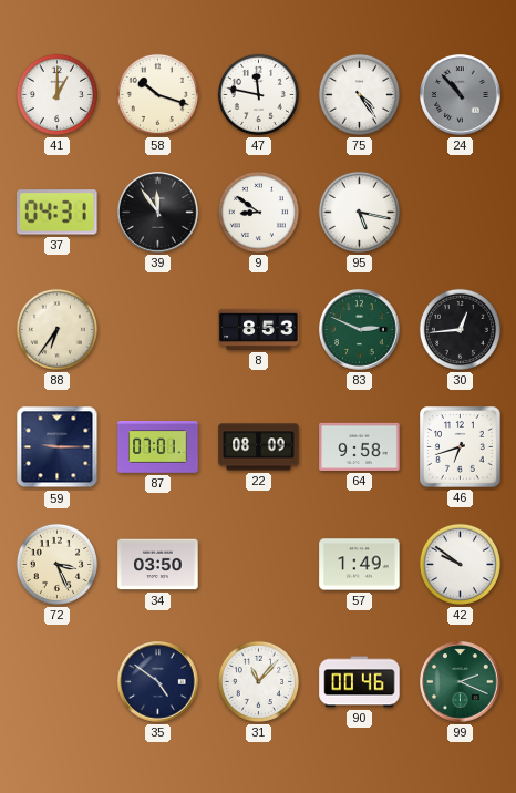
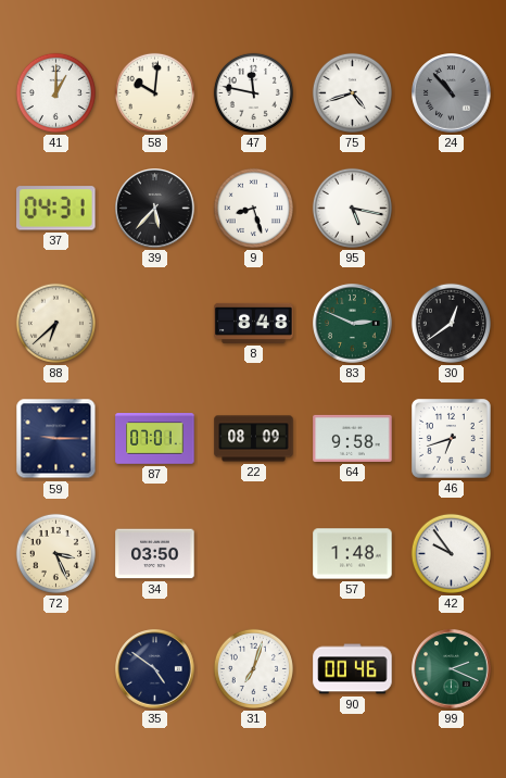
58: 10:18 -> 10:01 (154, 92)
75: 4:24 -> 4:42 (352, 92)
39: 11:54 -> 5:37 (155, 209)
9: 8:51 -> 8:27 (253, 208)
88: 6:36 -> 6:38 (55, 323)
8: 8:53 -> 8:48 (254, 323)
30: 12:44 -> 12:39 (451, 323)
57: 1:49 -> 1:48 (353, 554)
42: 9:51 -> 9:54 (451, 553)
31: 11:07 -> 7:03 (253, 668)
